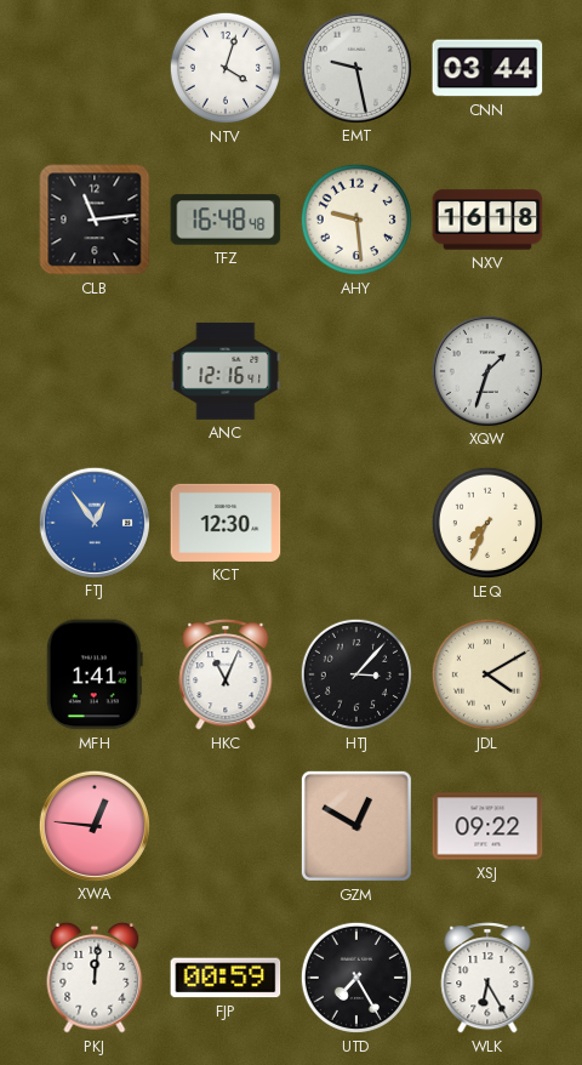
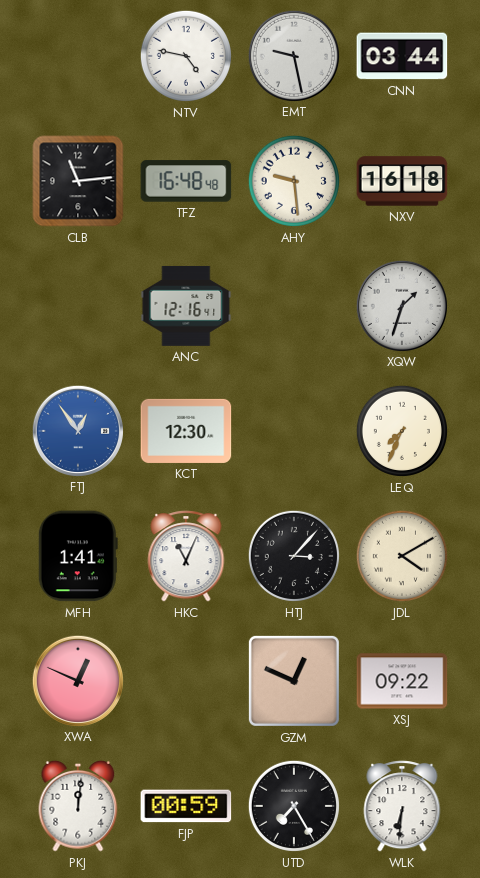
NTV: 4:03 -> 4:47 (186, 56)
XWA: 12:46 -> 12:49 (77, 680)
GZM: 12:50 -> 12:49 (294, 681)
WLK: 6:25 -> 6:31 (402, 806)
